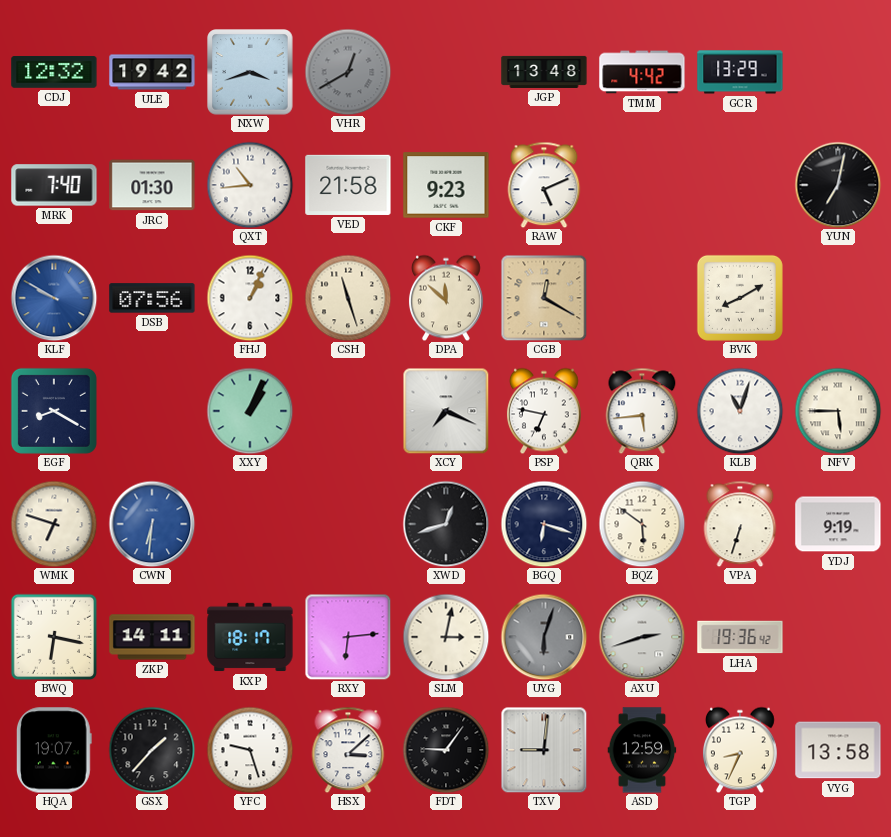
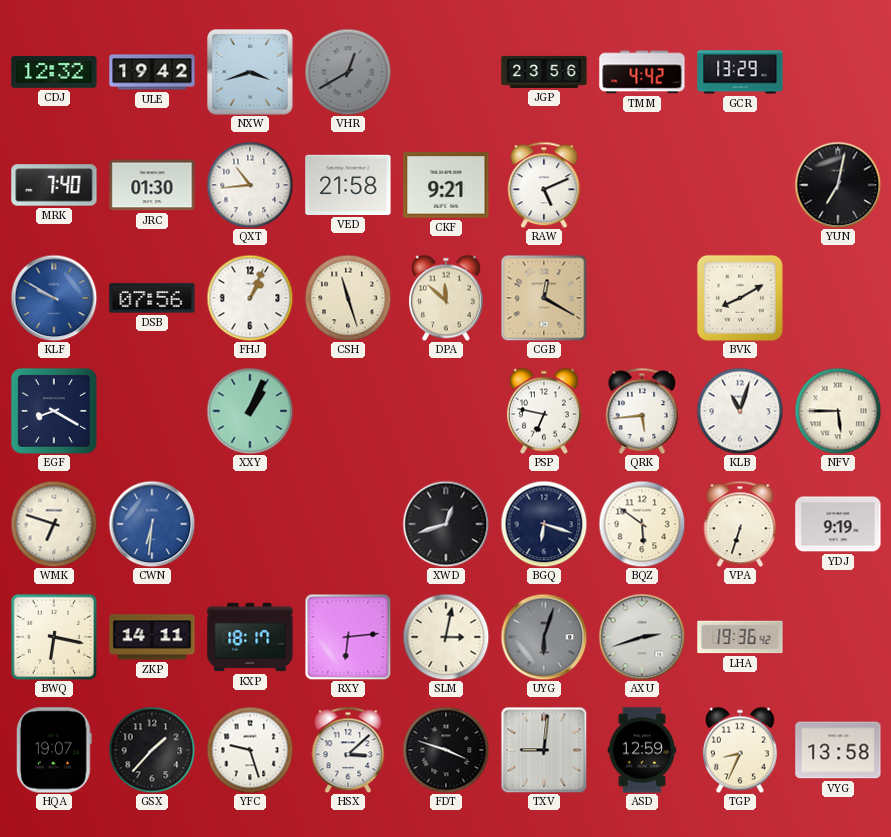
JGP: 13:48 -> 23:56 (544, 72)
CKF: 9:23 -> 9:21 (446, 185)
XCY: 7:19 -> none (446, 411)
FDT: 9:06 -> 3:48 (446, 750)
